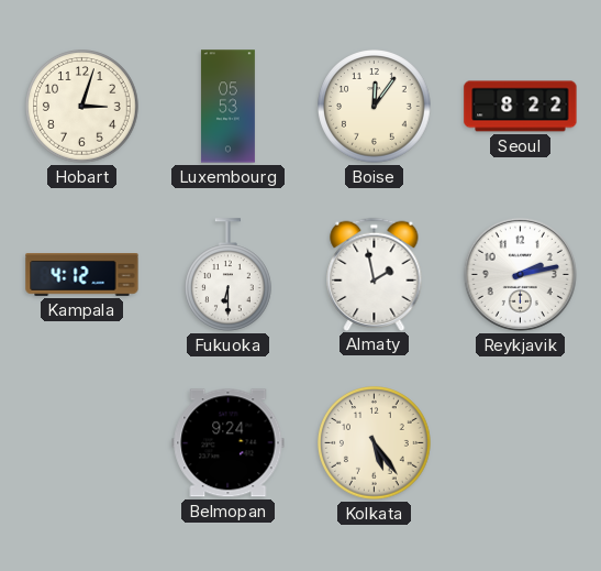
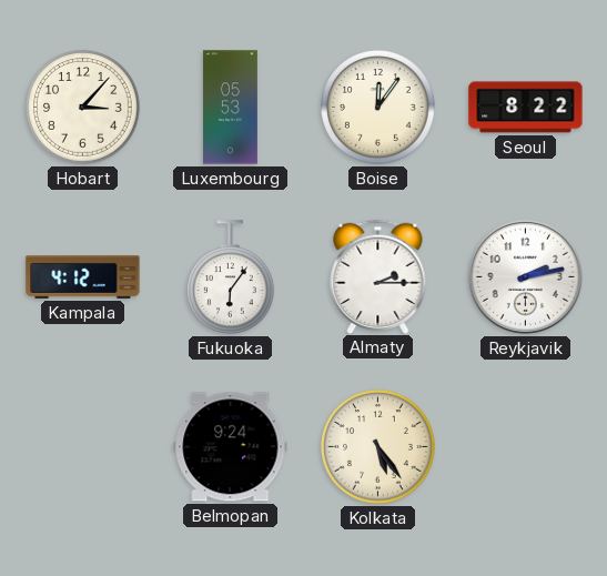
Hobart: 3:03 -> 3:07 (83, 108)
Fukuoka: 6:30 -> 6:06 (230, 277)
Almaty: 1:58 -> 2:15 (378, 276)
